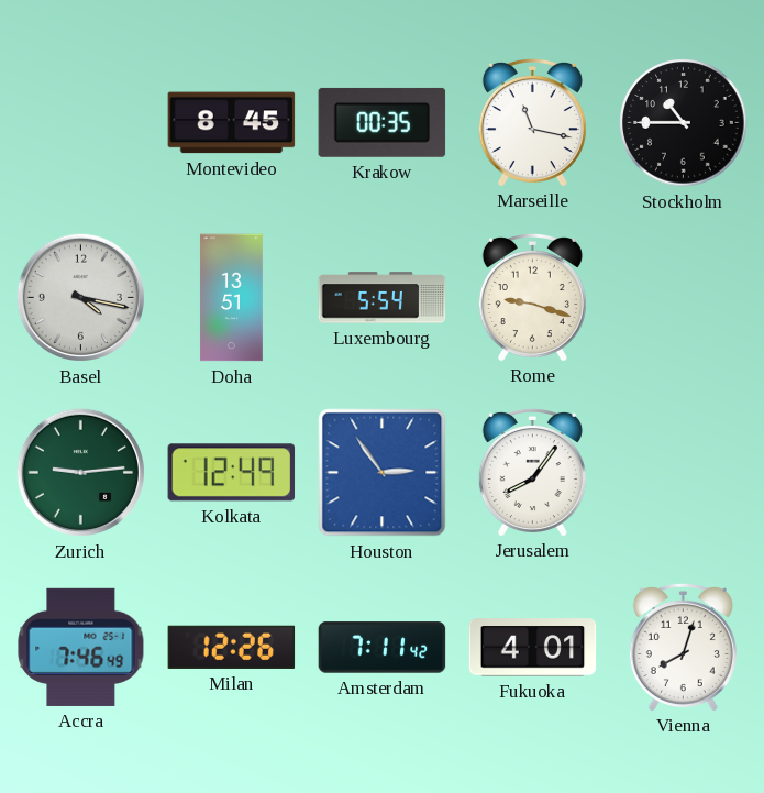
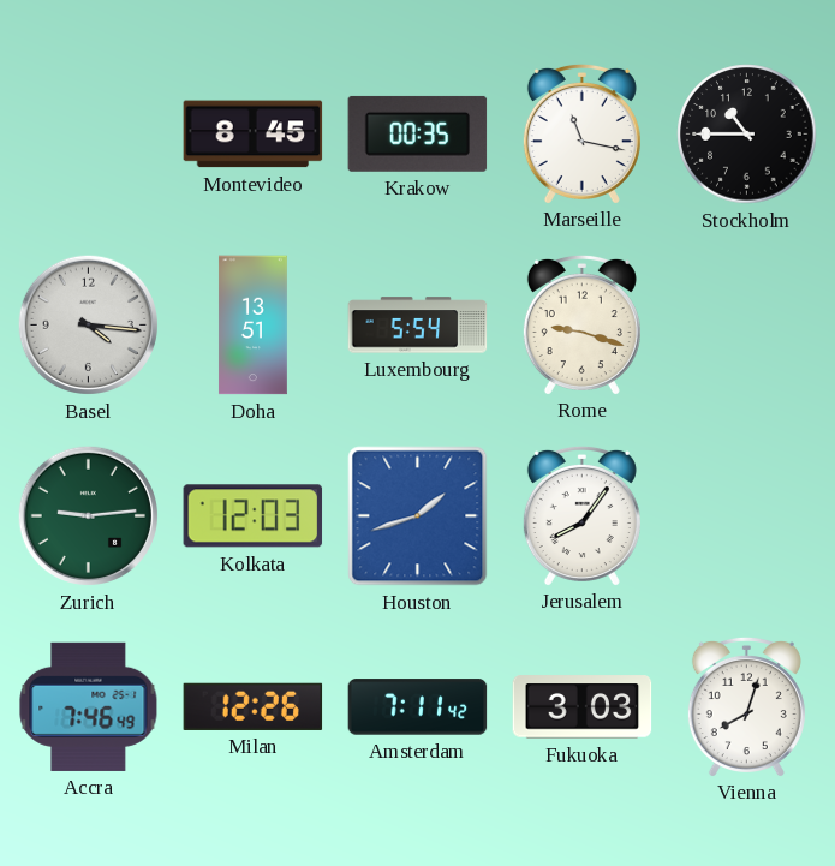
Basel: 4:17 -> 4:16 (88, 324)
Kolkata: 12:49 -> 12:03 (254, 516)
Houston: 2:54 -> 1:42 (418, 516)
Fukuoka: 4:01 -> 3:03 (583, 707)
